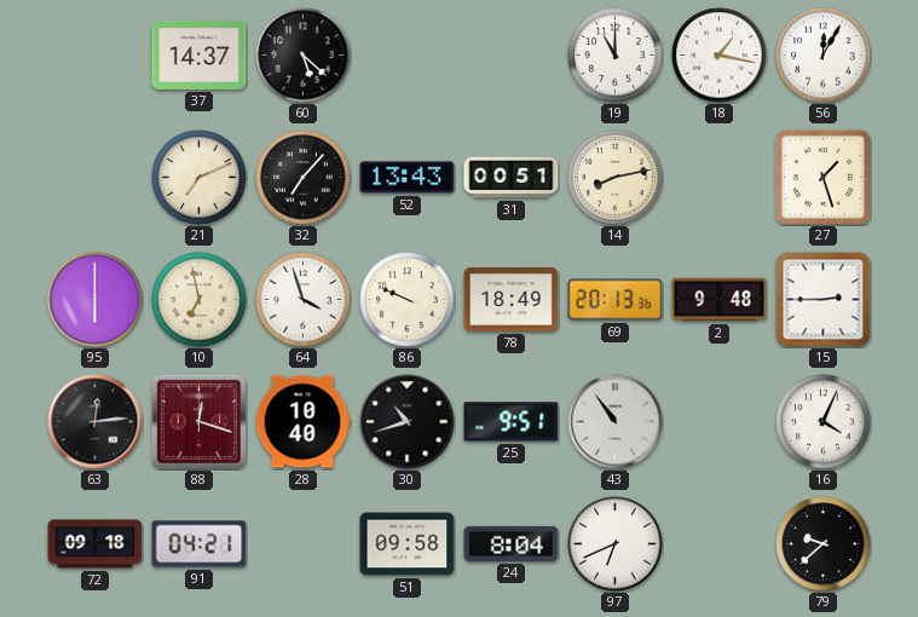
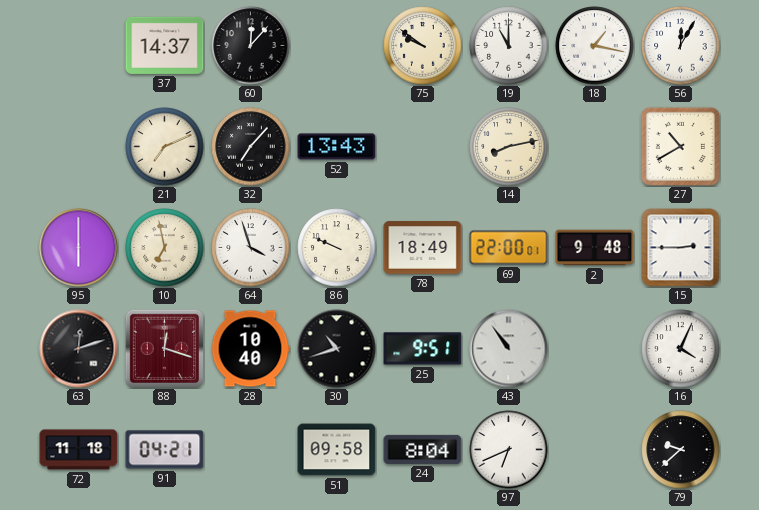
60: 5:22 -> 12:07 (251, 46)
75: none -> 9:51 (423, 46)
31: 00:51 -> none (512, 178)
27: 1:27 -> 10:40 (680, 146)
69: 20:13 -> 22:00 (509, 248)
63: 12:14 -> 12:12 (79, 349)
72: 09:18 -> 11:18 (79, 450)
